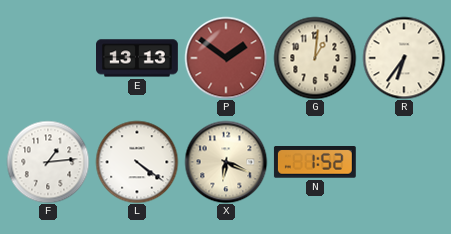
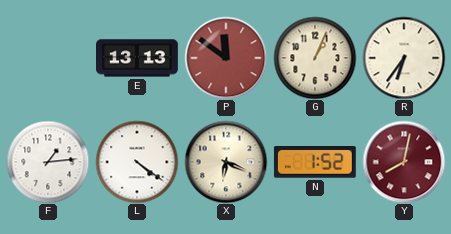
P: 1:51 -> 11:51 (226, 58)
G: 1:01 -> 1:04 (315, 58)
Y: none -> 8:02 (404, 162)
